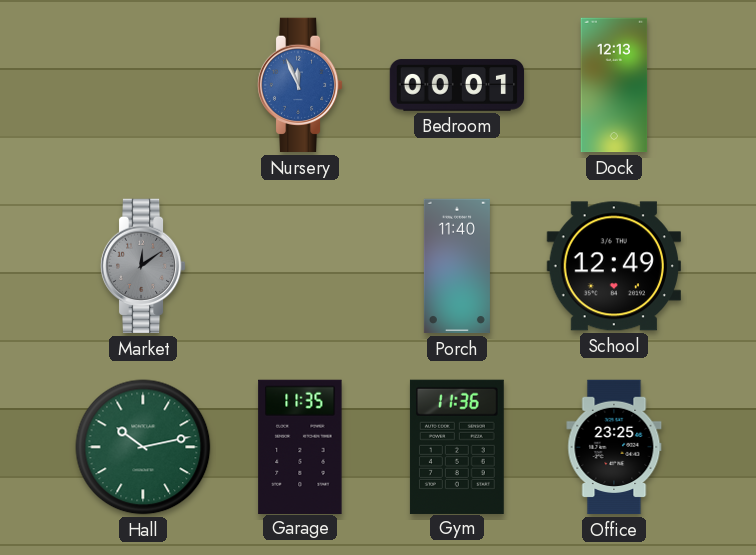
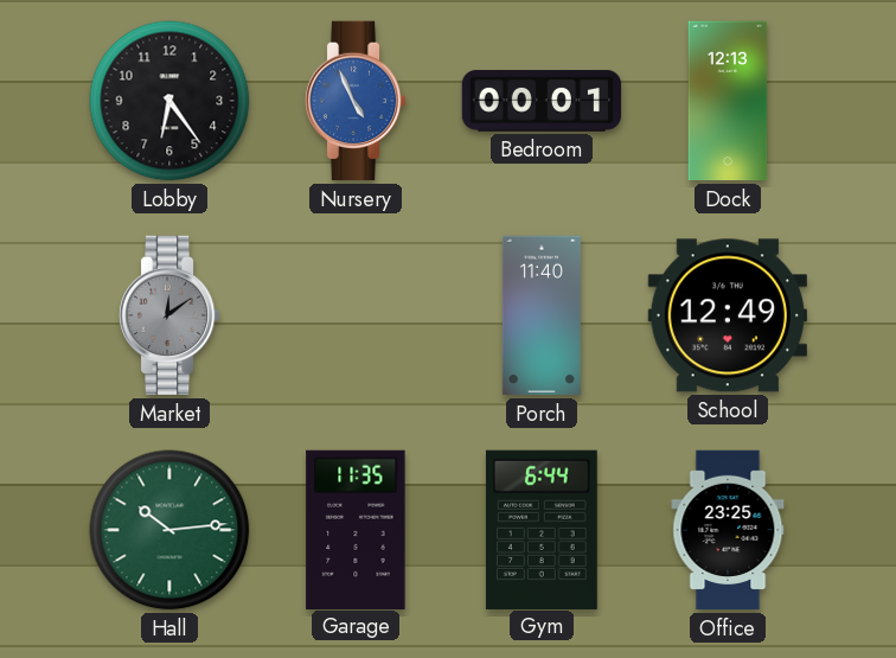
Lobby: none -> 6:24 (169, 101)
Nursery: 11:56 -> 4:56 (356, 101)
Hall: 10:13 -> 10:14 (169, 530)
Gym: 11:36 -> 6:44 (542, 529)
